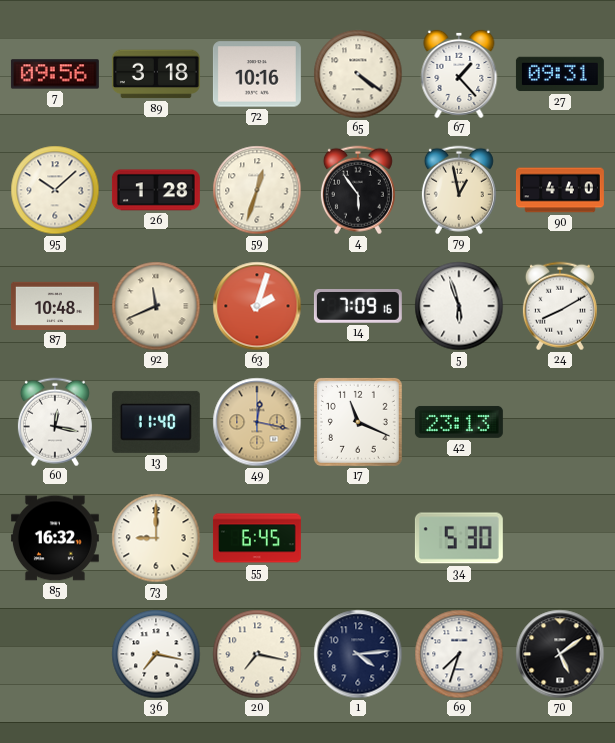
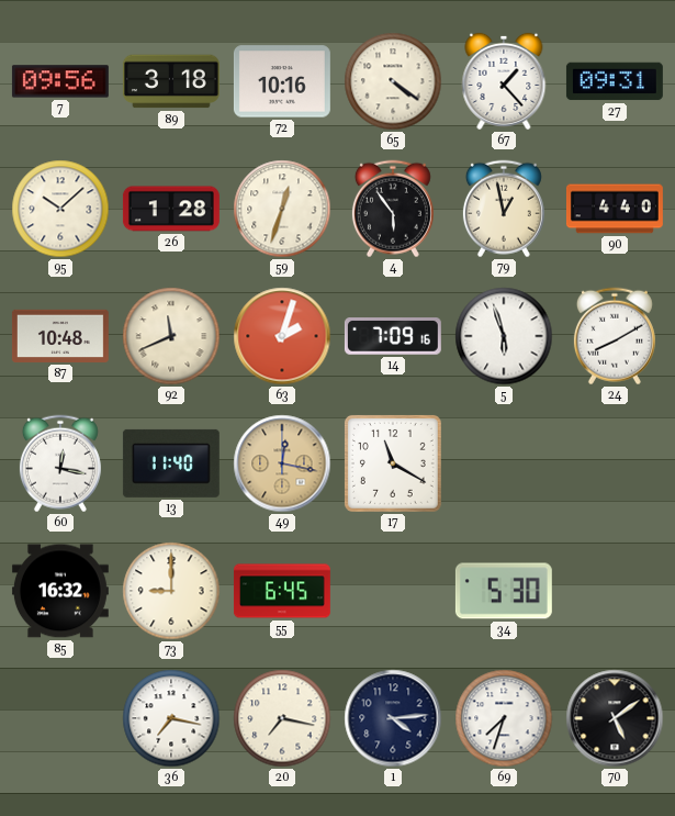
17: 11:19 -> 11:20 (393, 463)
42: 23:13 -> none (459, 422)
